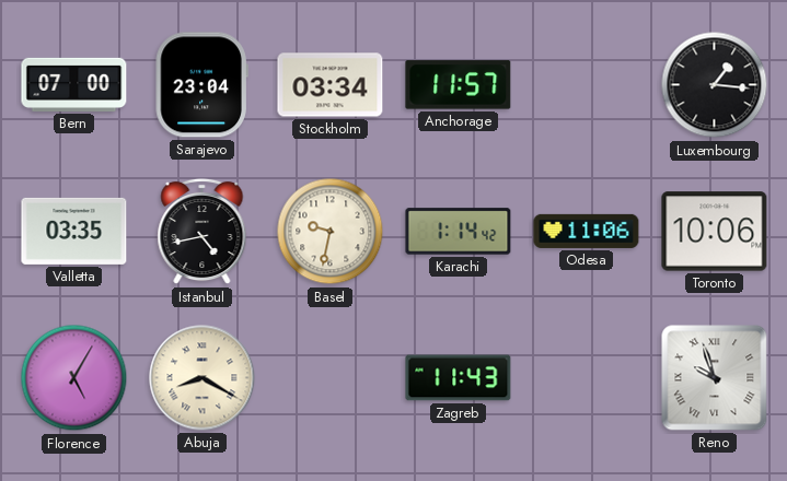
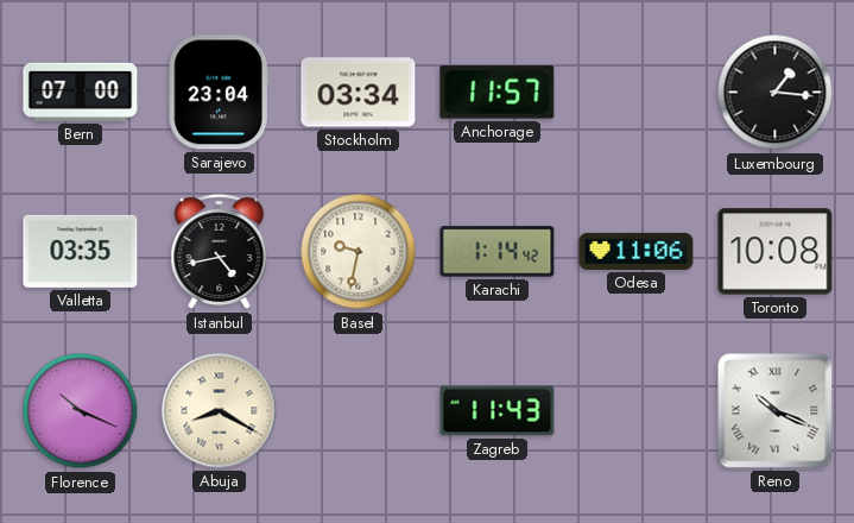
Toronto: 10:06 -> 10:08 (776, 252)
Florence: 5:05 -> 10:19 (81, 411)
Reno: 9:57 -> 10:19 (776, 411)
